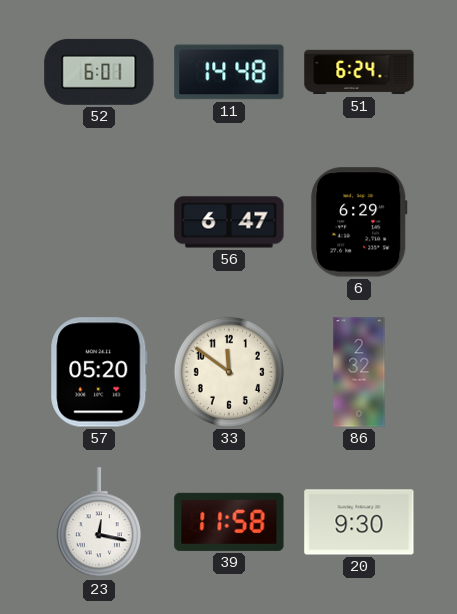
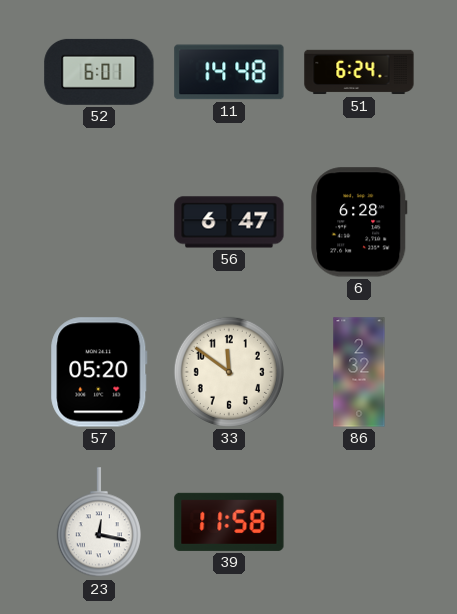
6: 6:29 -> 6:28 (359, 222)
20: 9:30 -> none (359, 522)
